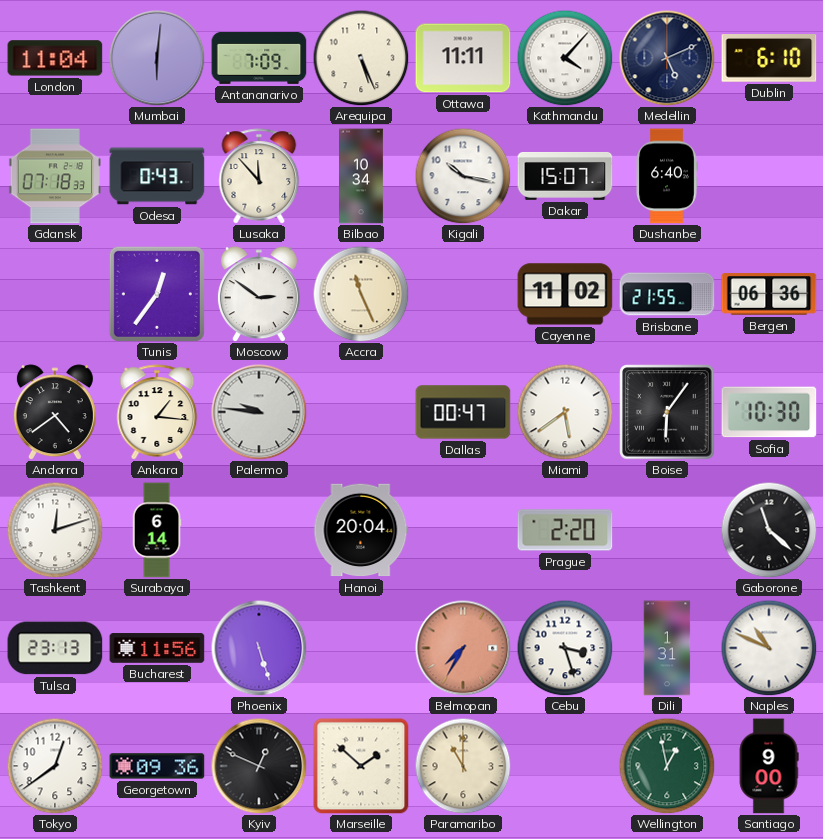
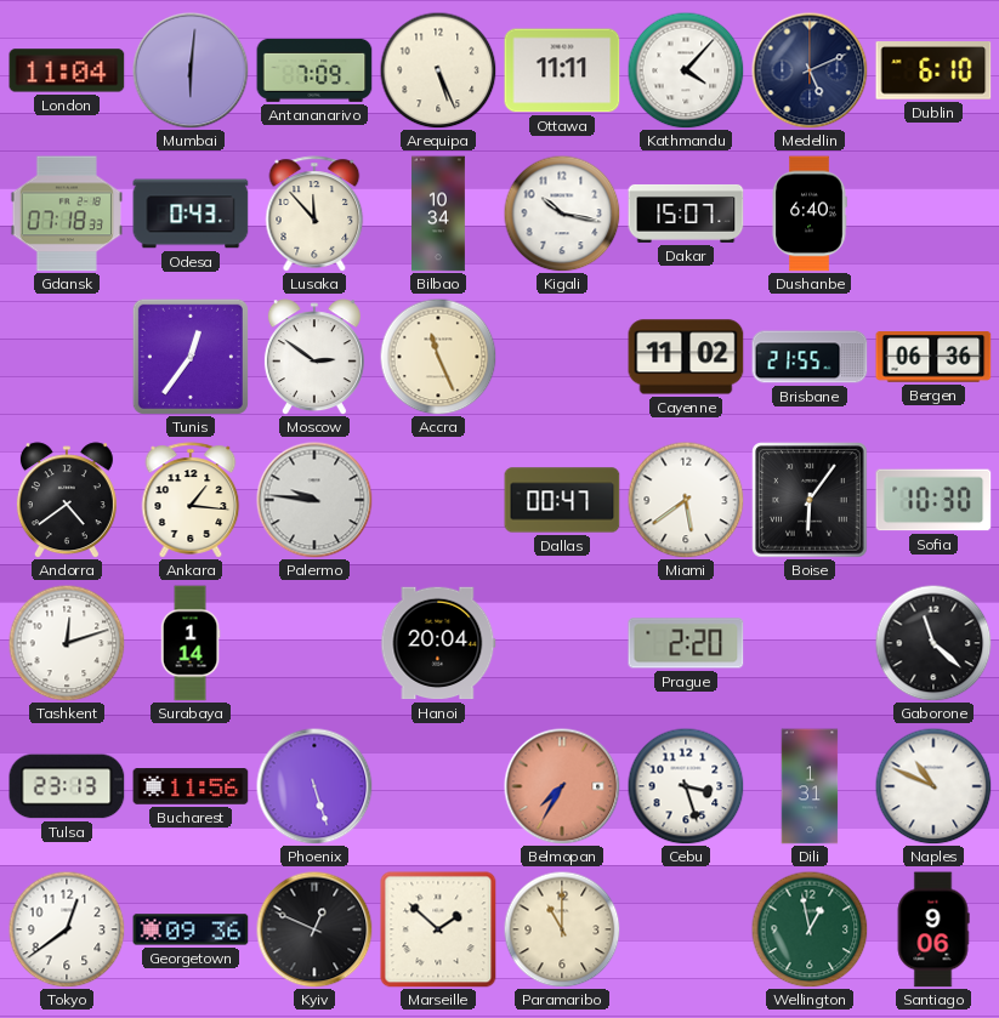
Surabaya: 6:14 -> 1:14 (191, 643)
Santiago: 9:00 -> 9:06 (933, 929)
